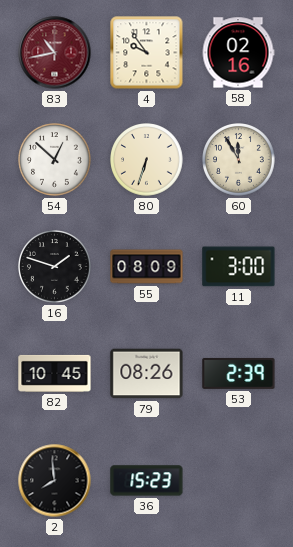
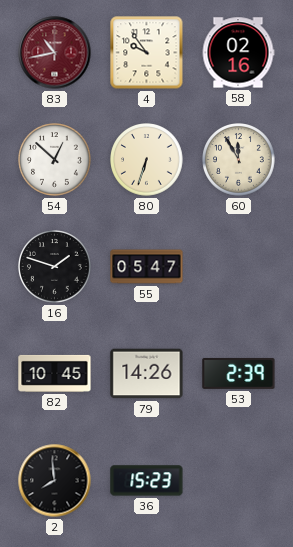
55: 08:09 -> 05:47 (147, 267)
11: 3:00 -> none (239, 267)
79: 08:26 -> 14:26 (147, 374)
